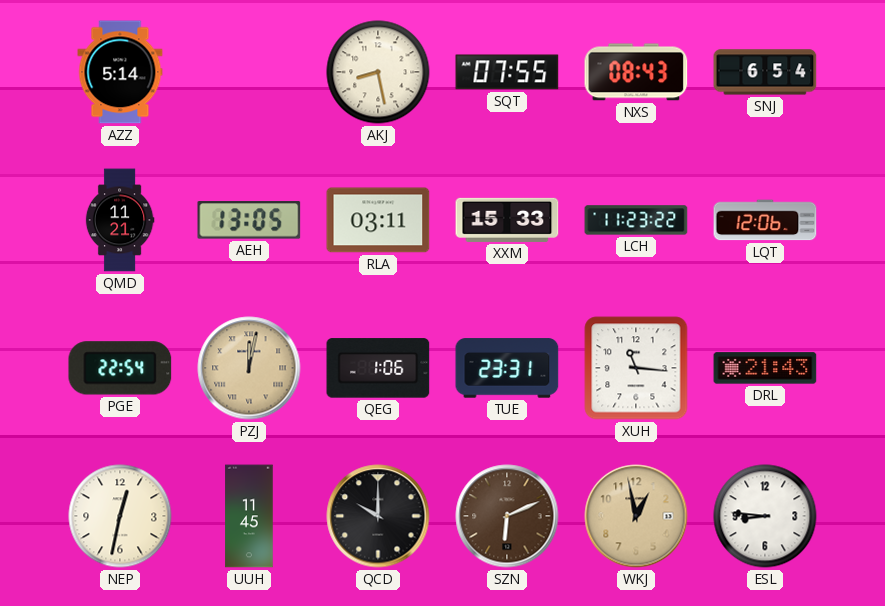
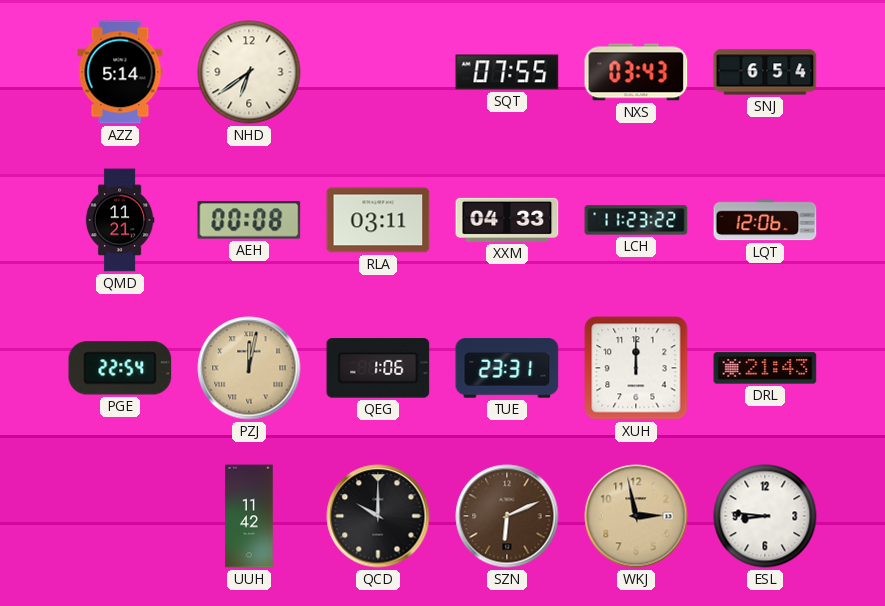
NHD: none -> 6:39 (249, 72)
AKJ: 8:28 -> none (378, 72)
NXS: 08:43 -> 03:43 (636, 72)
AEH: 13:05 -> 00:08 (249, 220)
XXM: 15:33 -> 04:33 (507, 220)
XUH: 11:16 -> 12:00 (636, 368)
NEP: 12:32 -> none (120, 516)
UUH: 11:45 -> 11:42 (249, 516)
WKJ: 12:58 -> 2:58 (636, 516)
